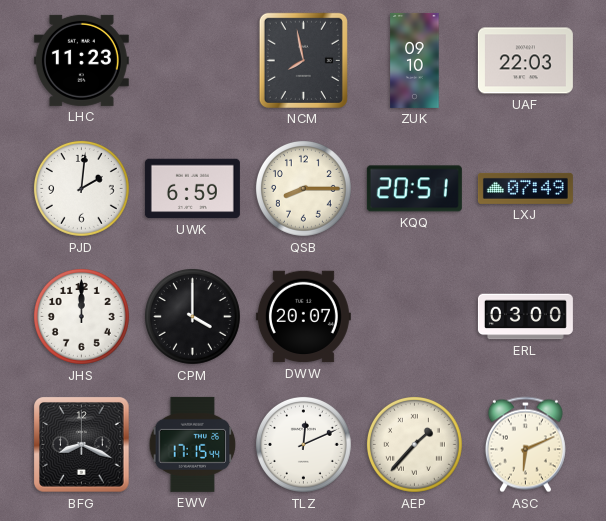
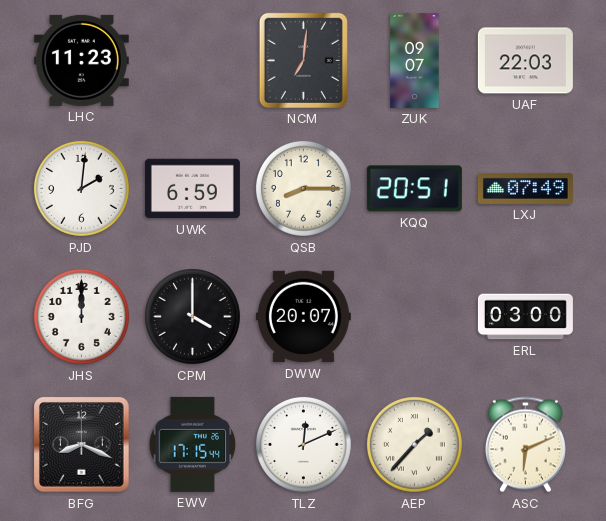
NCM: 7:58 -> 7:01 (303, 60)
ZUK: 09:10 -> 09:07 (415, 60)
